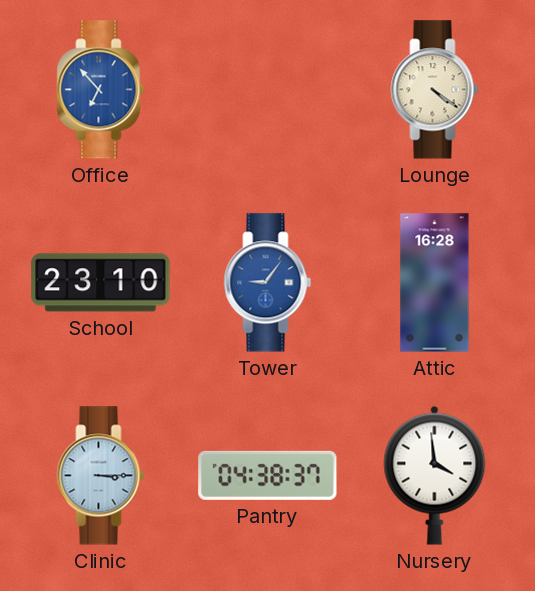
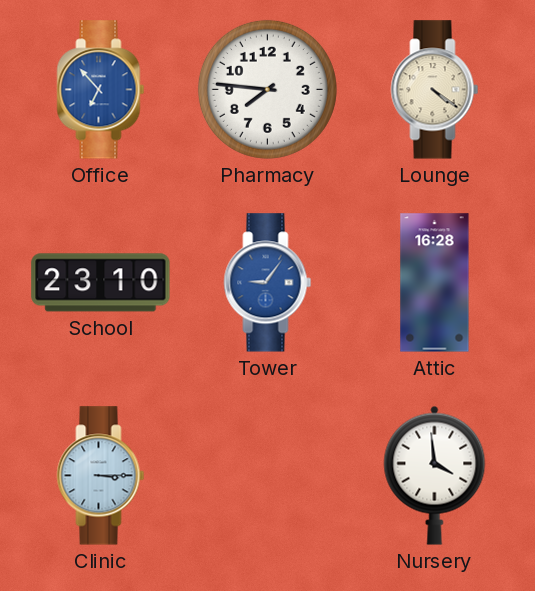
Pharmacy: none -> 7:46 (267, 89)
Pantry: 04:38 -> none (268, 475)
